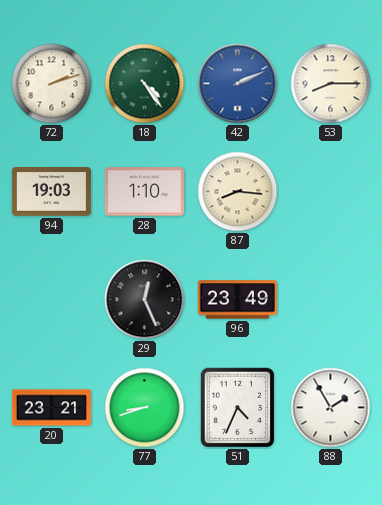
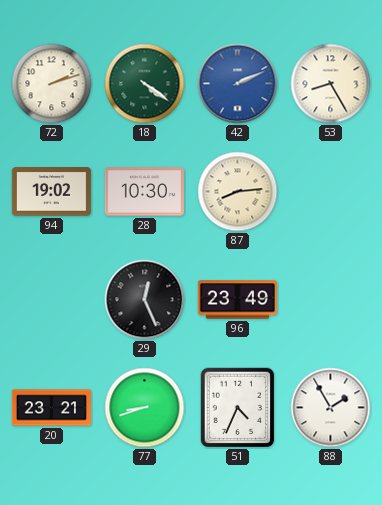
18: 4:24 -> 4:21 (145, 84)
53: 8:15 -> 8:25 (331, 84)
94: 19:03 -> 19:02 (51, 192)
28: 1:10 -> 10:30 (144, 192)
87: 8:16 -> 8:14 (238, 192)
